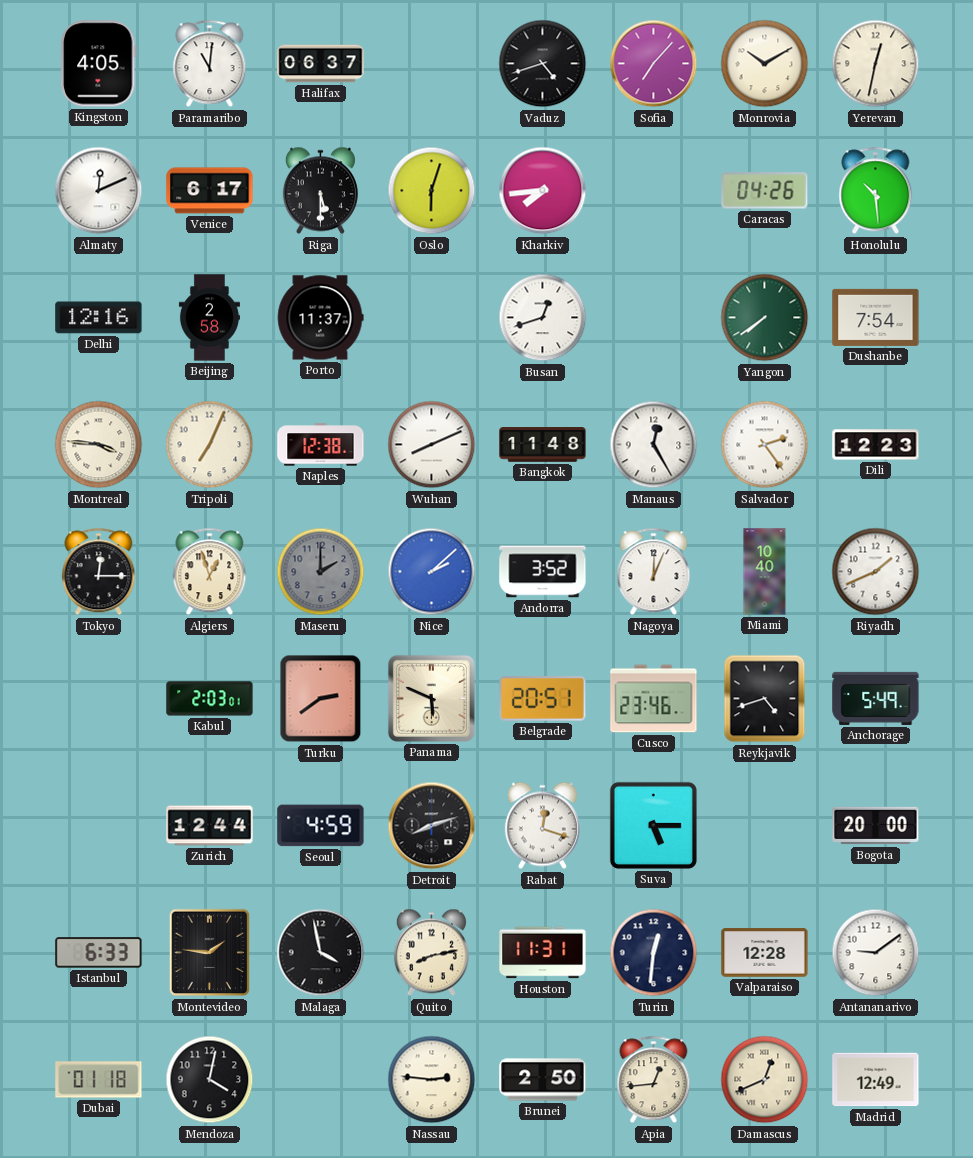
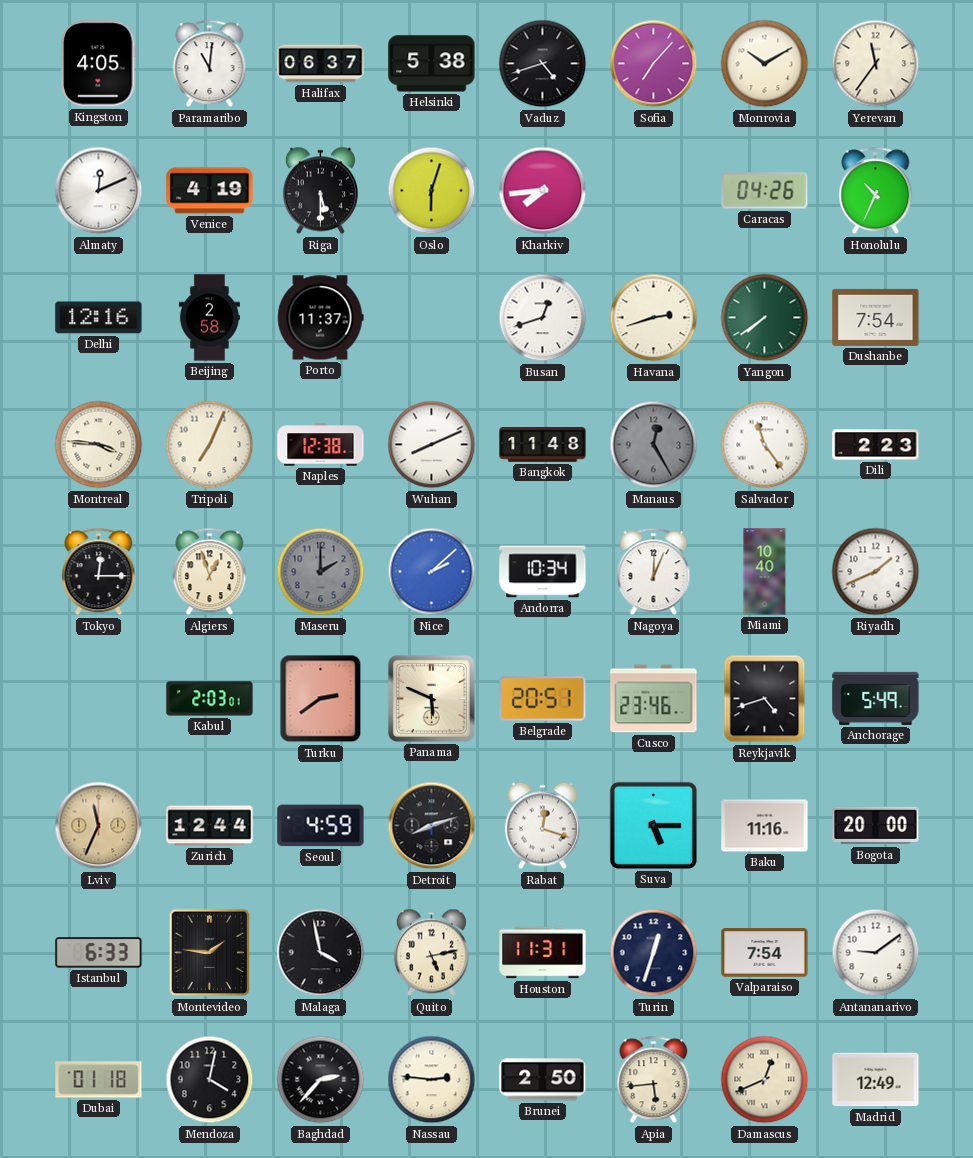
Helsinki: none -> 5:38 (432, 64)
Yerevan: 12:32 -> 11:36 (876, 64)
Venice: 6:17 -> 4:19 (210, 191)
Honolulu: 10:29 -> 10:34 (876, 191)
Havana: none -> 2:42 (654, 318)
Manaus dial: white -> grey (654, 445)
Salvador: 2:24 -> 11:24 (765, 445)
Dili: 12:23 -> 2:23 (876, 445)
Andorra: 3:52 -> 10:34 (543, 572)
Lviv: none -> 11:34 (99, 826)
Baku: none -> 11:16 (765, 826)
Quito: 8:13 -> 5:13 (431, 953)
Turin: 12:31 -> 12:33 (654, 953)
Valparaiso: 12:28 -> 7:54 (765, 953)
Baghdad: none -> 2:37 (321, 1080)
Apia: 12:44 -> 5:44 (654, 1080)
